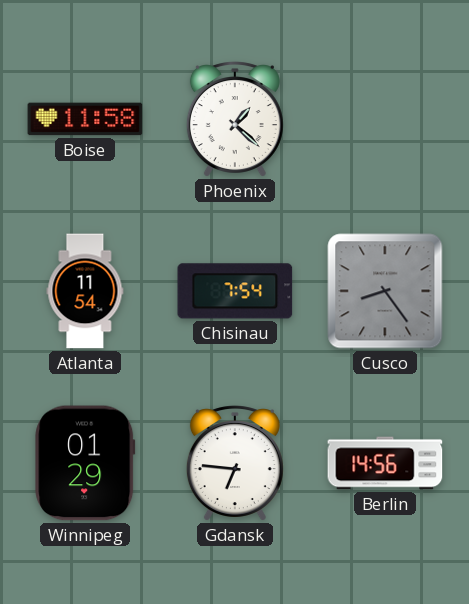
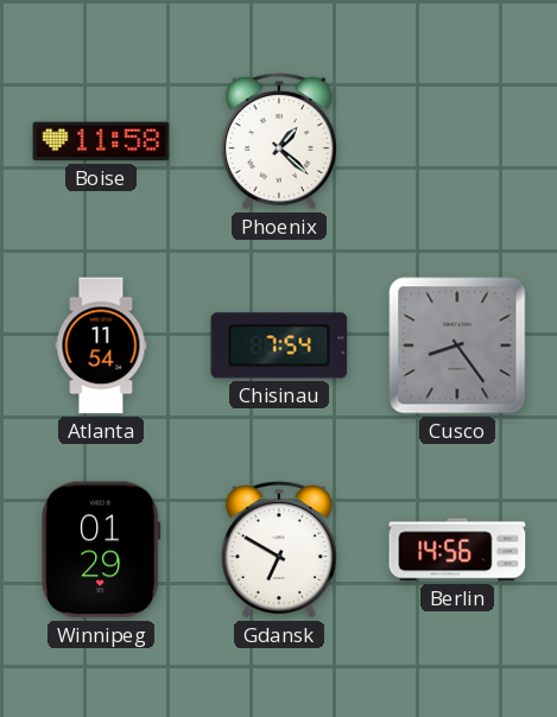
Gdansk: 6:46 -> 6:50 (279, 550)
